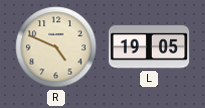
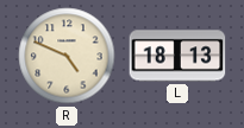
L: 19:05 -> 18:13 (177, 56)
